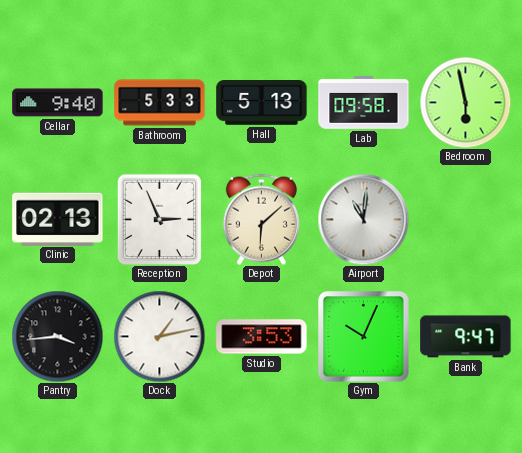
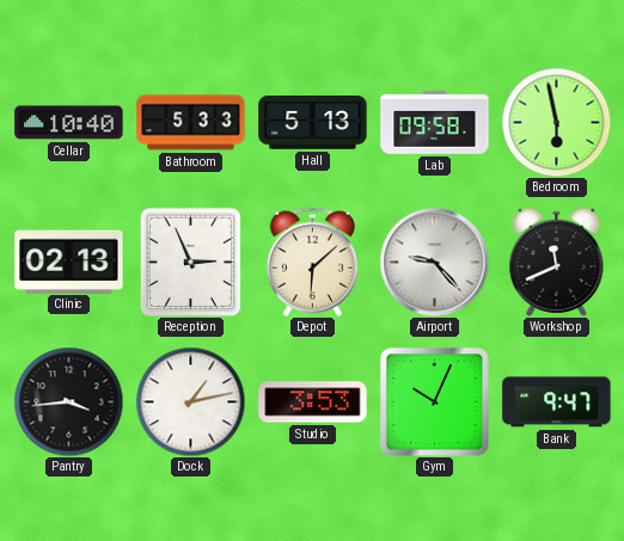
Cellar: 9:40 -> 10:40 (69, 123)
Airport: 11:01 -> 9:23 (434, 262)
Workshop: none -> 11:41 (557, 262)
